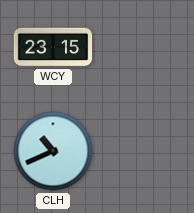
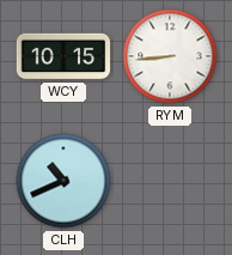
WCY: 23:15 -> 10:15 (63, 56)
RYM: none -> 8:44 (170, 56)
